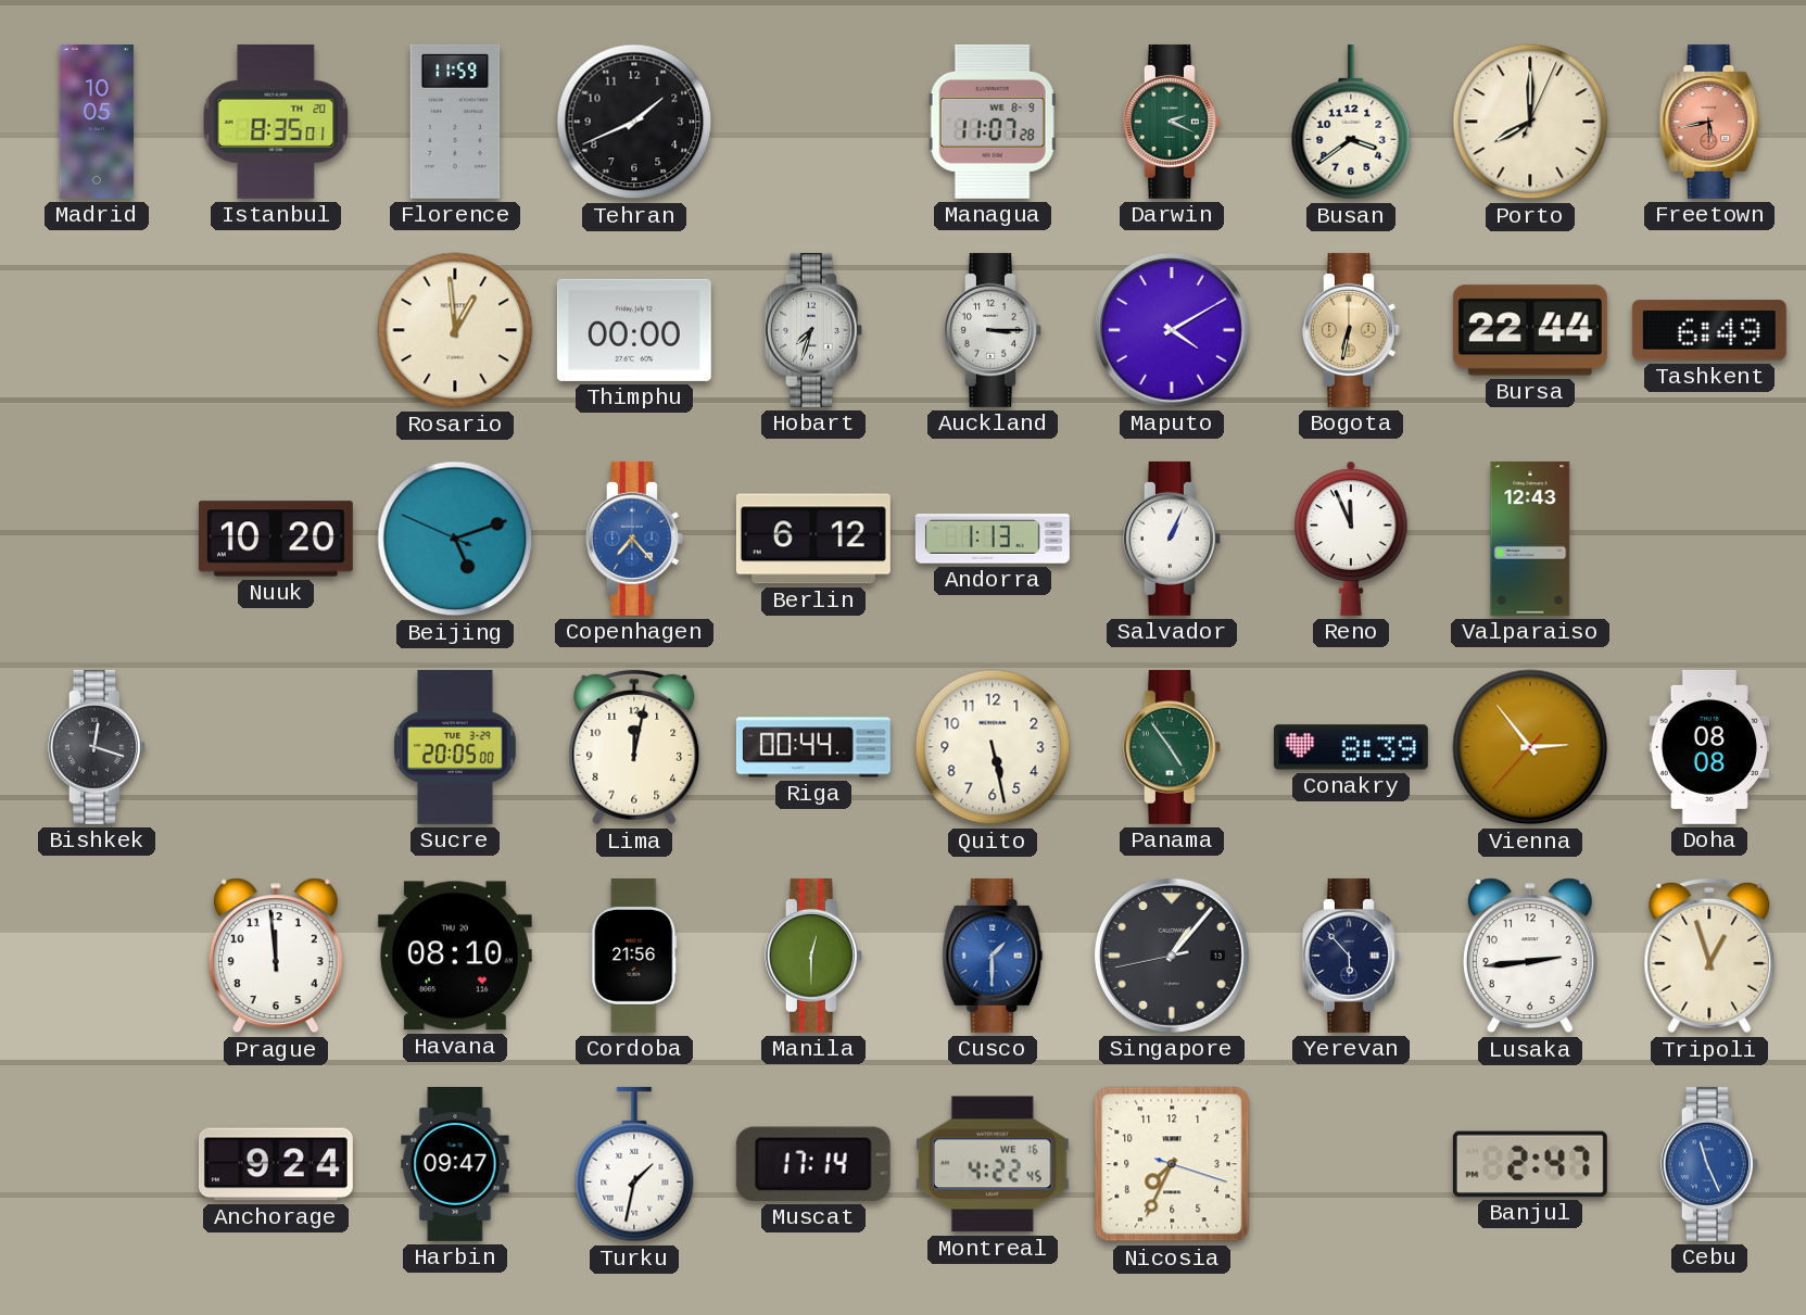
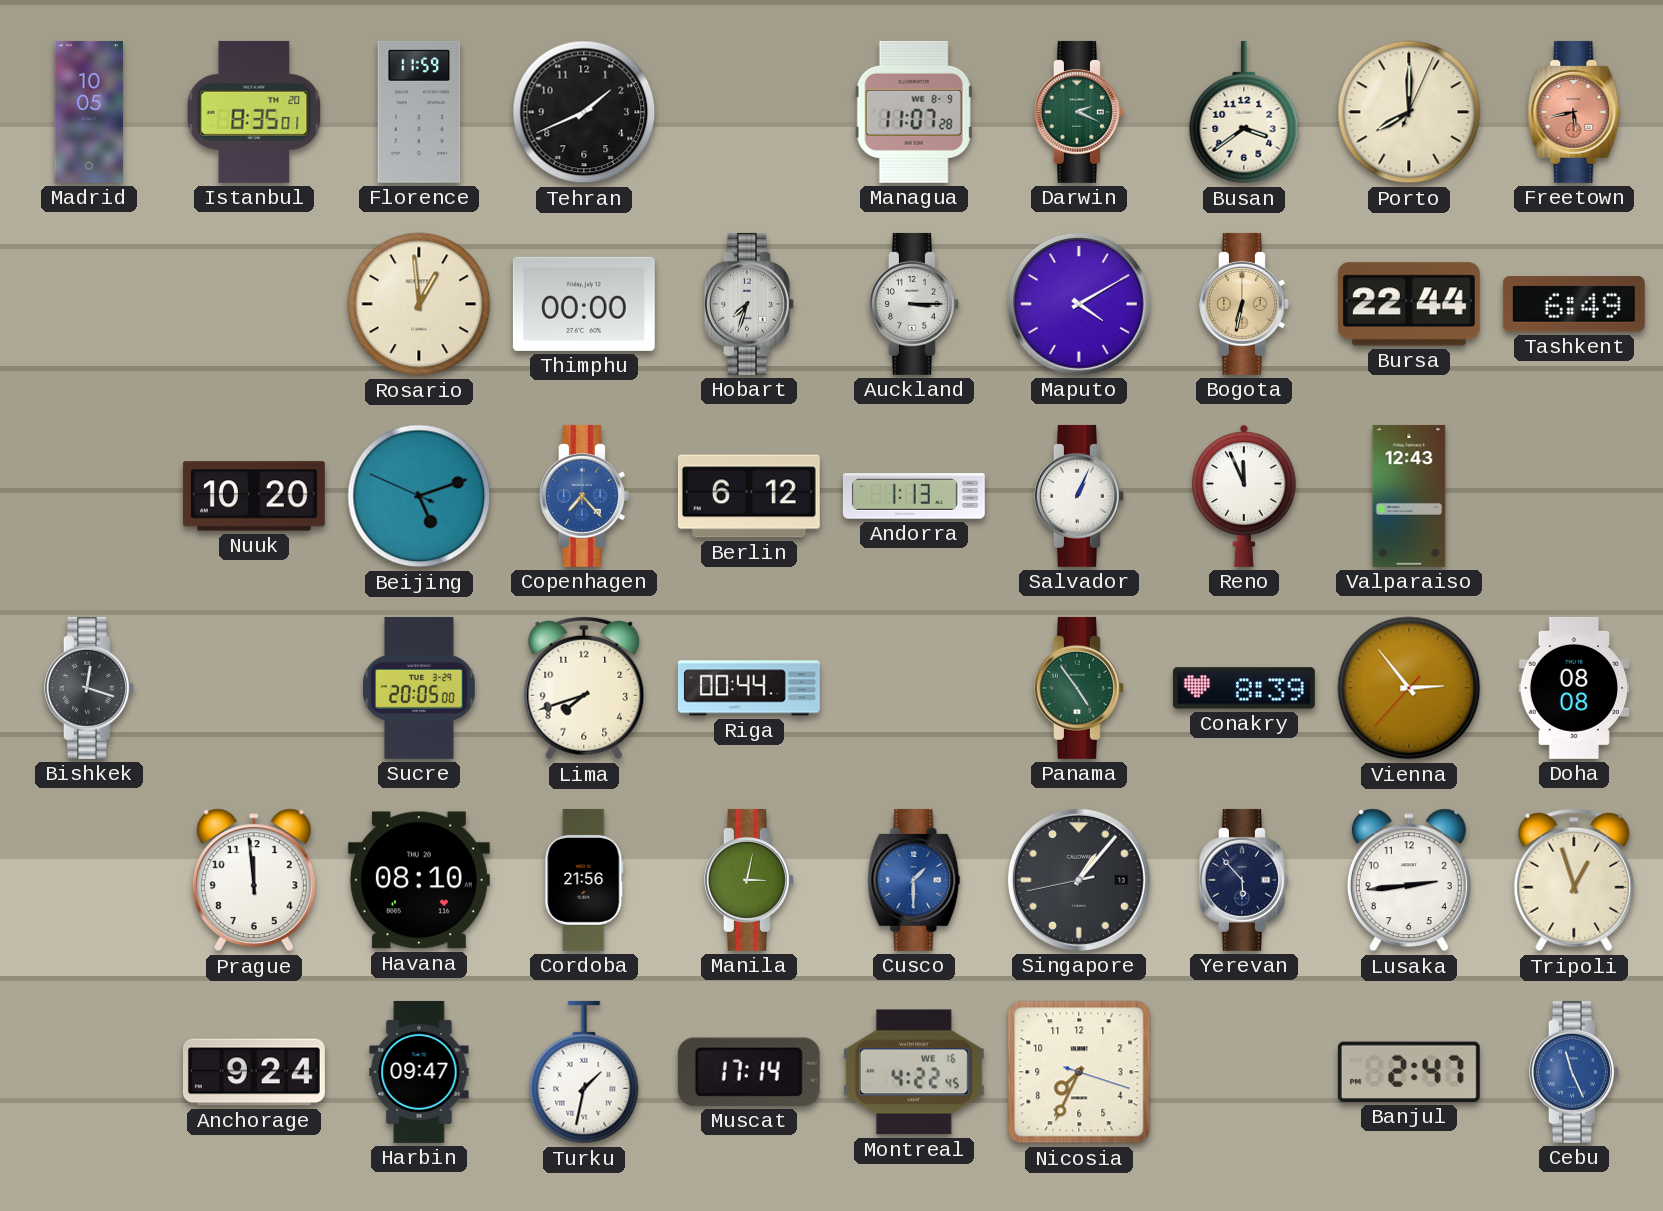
Lima: 12:02 -> 7:42 (584, 688)
Quito: 5:28 -> none (993, 747)
Manila: 12:30 -> 3:02 (749, 880)
